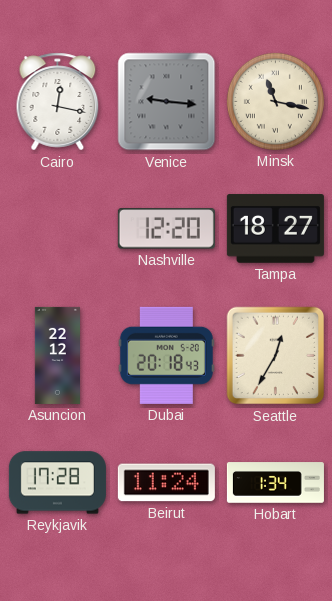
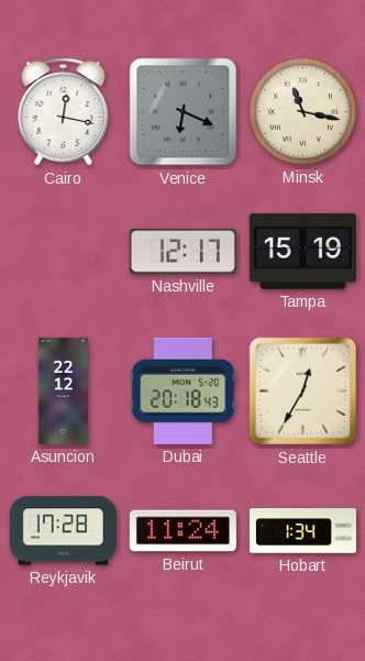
Venice: 9:16 -> 6:19 (184, 112)
Nashville: 12:20 -> 12:17 (182, 252)
Tampa: 18:27 -> 15:19 (302, 252)
